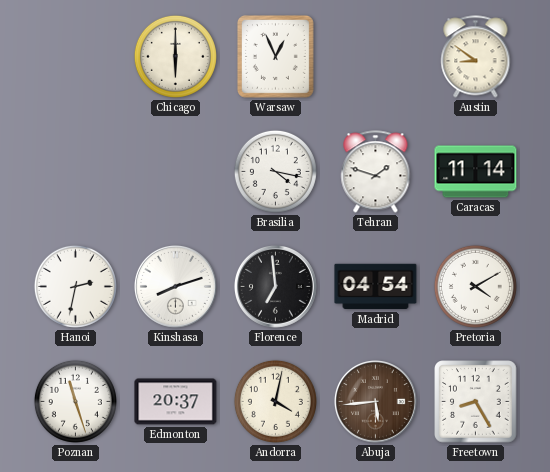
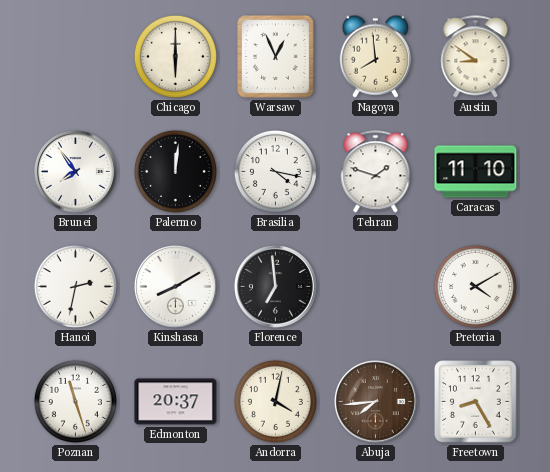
Nagoya: none -> 7:59 (375, 56)
Brunei: none -> 7:54 (75, 171)
Palermo: none -> 12:01 (175, 171)
Caracas: 11:14 -> 11:10 (476, 172)
Kinshasa: 8:12 -> 8:10 (175, 286)
Madrid: 04:54 -> none (376, 287)
Abuja: 5:44 -> 7:44 (375, 401)
